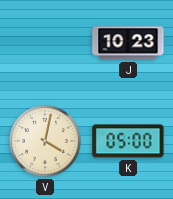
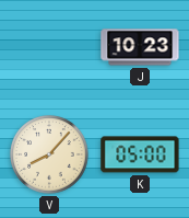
V: 4:02 -> 8:07 (49, 154)
